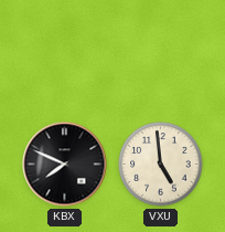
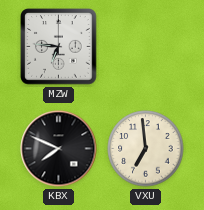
MZW: none -> 6:46 (59, 47)
VXU: 4:59 -> 6:59 (146, 149)
